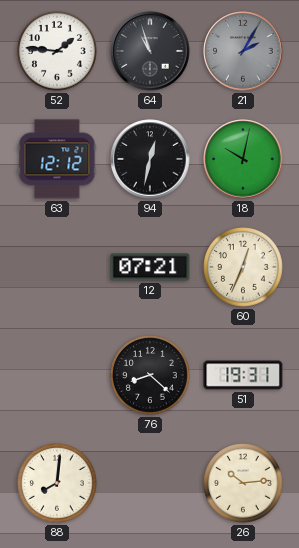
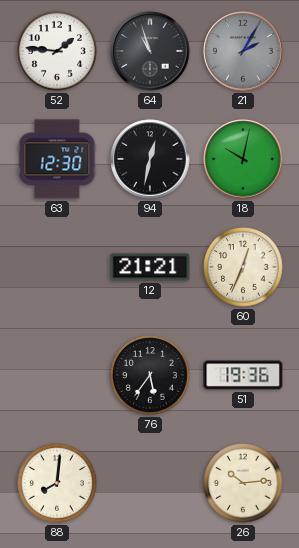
63: 12:12 -> 12:30 (57, 159)
12: 07:21 -> 21:21 (150, 267)
76: 8:22 -> 5:36 (151, 376)
51: 19:31 -> 19:36 (243, 375)
